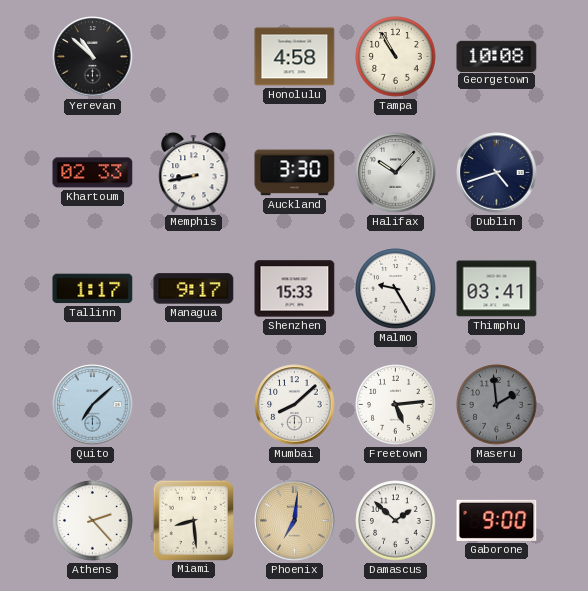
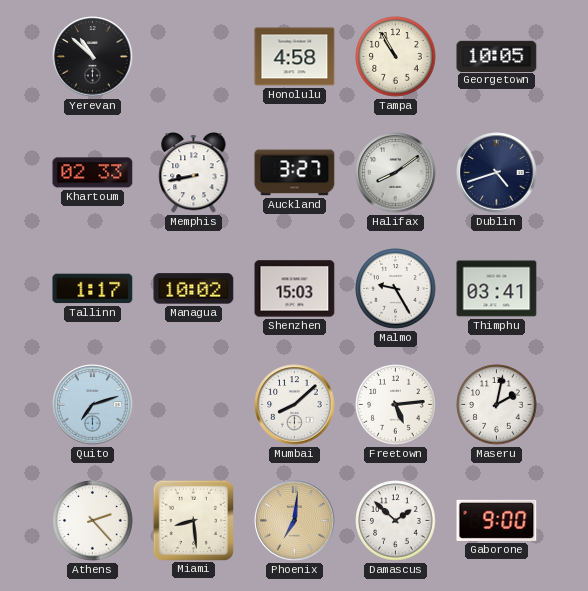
Georgetown: 10:08 -> 10:05 (497, 56)
Auckland: 3:30 -> 3:27 (295, 173)
Halifax: 10:07 -> 8:09 (396, 173)
Managua: 9:17 -> 10:02 (194, 289)
Shenzhen: 15:33 -> 15:03 (295, 289)
Quito: 7:08 -> 7:12 (93, 405)
Maseru: 1:59 -> 2:02 (497, 405)
Maseru dial: grey -> white (497, 405)
